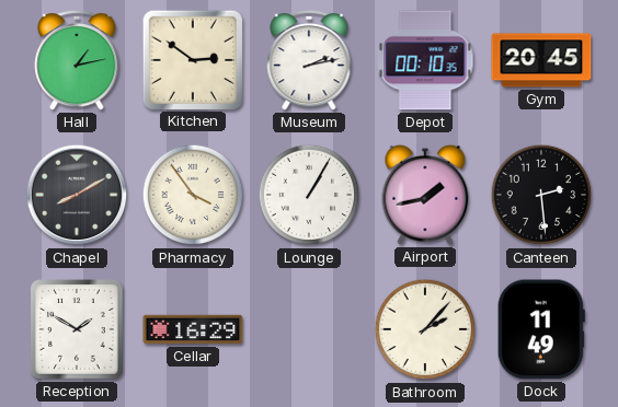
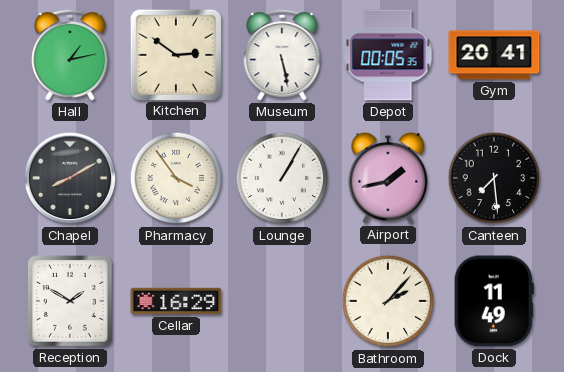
Museum: 2:13 -> 5:28 (282, 55)
Depot: 00:10 -> 00:05 (388, 55)
Gym: 20:45 -> 20:41 (494, 55)
Canteen: 2:29 -> 7:29 (494, 178)
